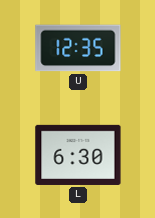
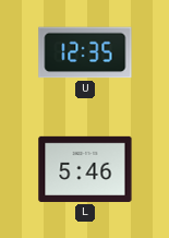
L: 6:30 -> 5:46 (85, 169)
